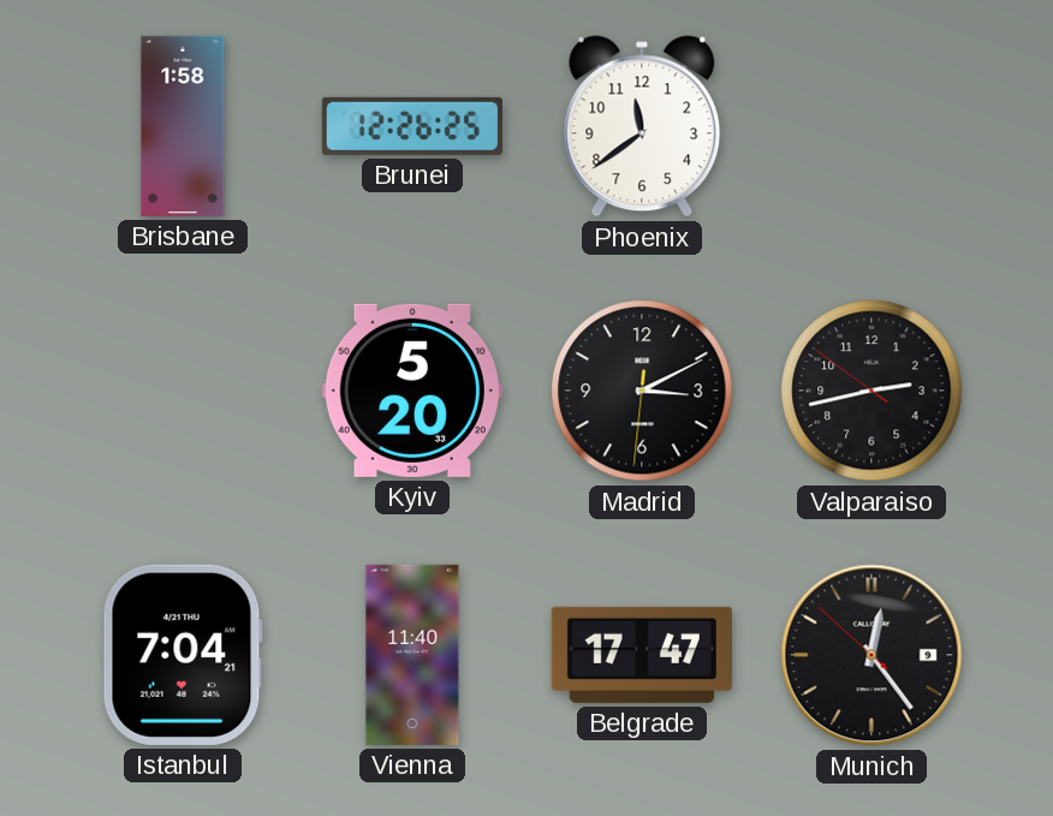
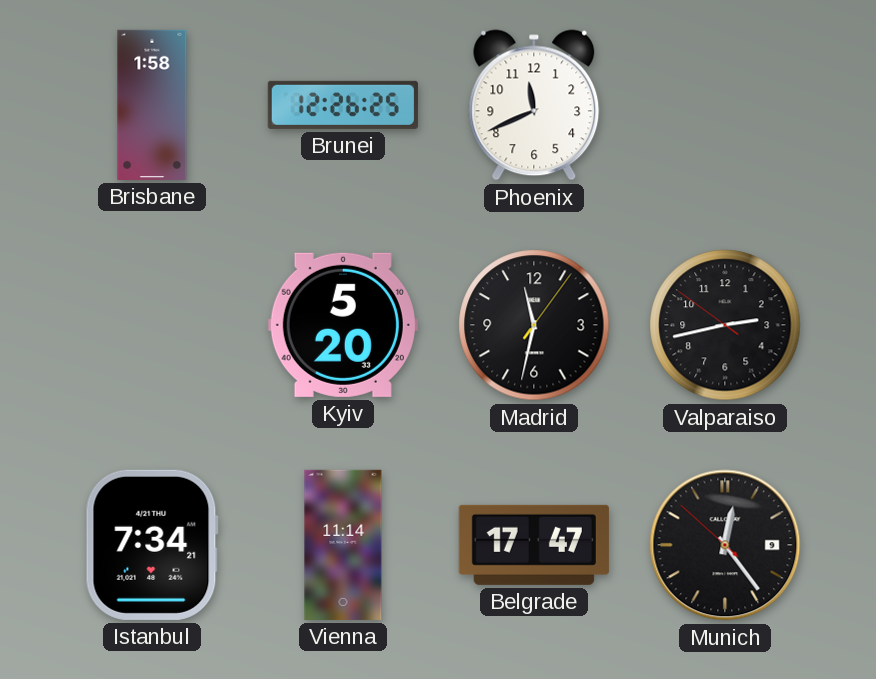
Phoenix: 11:39 -> 11:41 (534, 105)
Madrid: 3:10 -> 11:32 (534, 325)
Istanbul: 7:04 -> 7:34 (152, 545)
Vienna: 11:40 -> 11:14 (343, 545)
